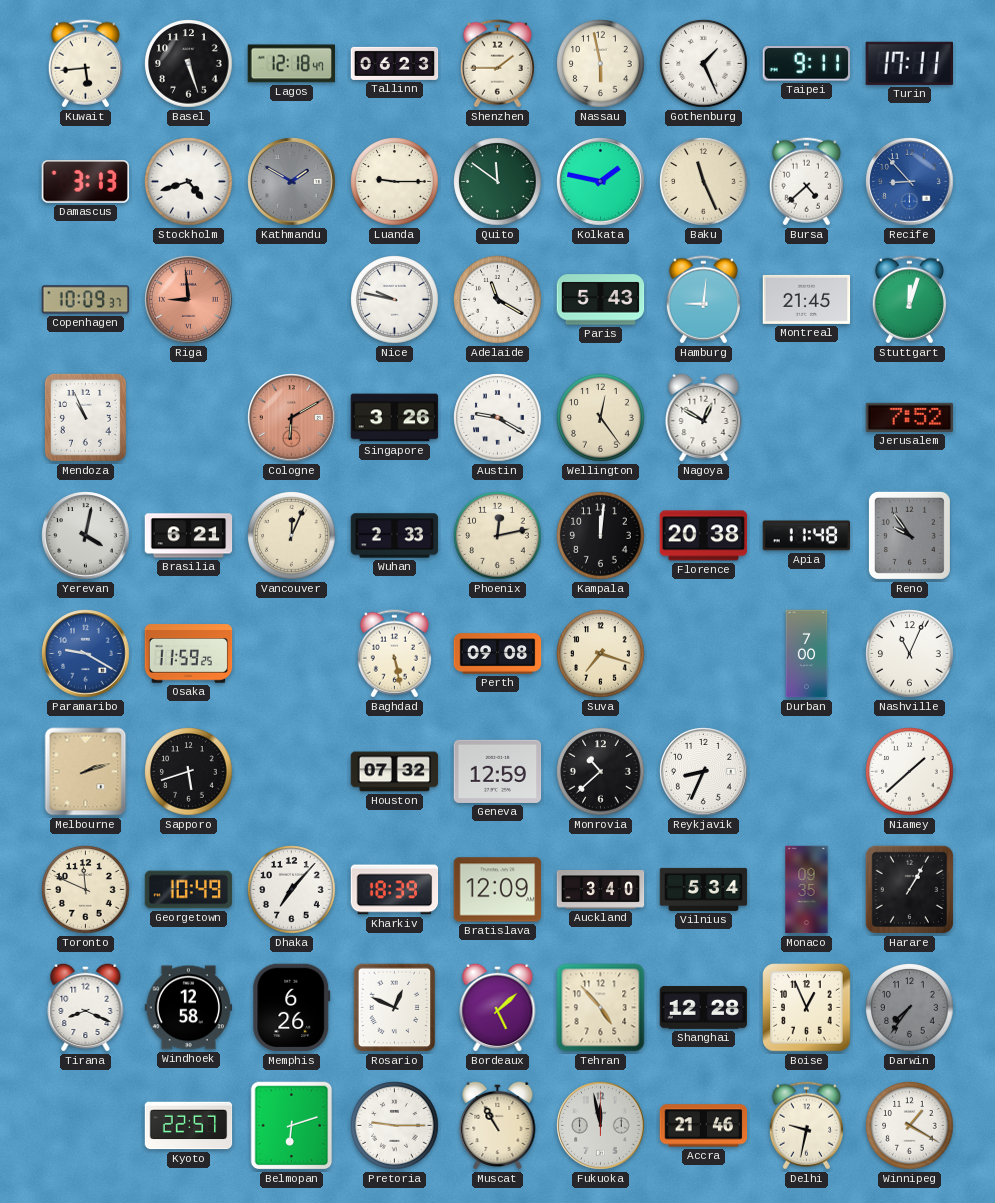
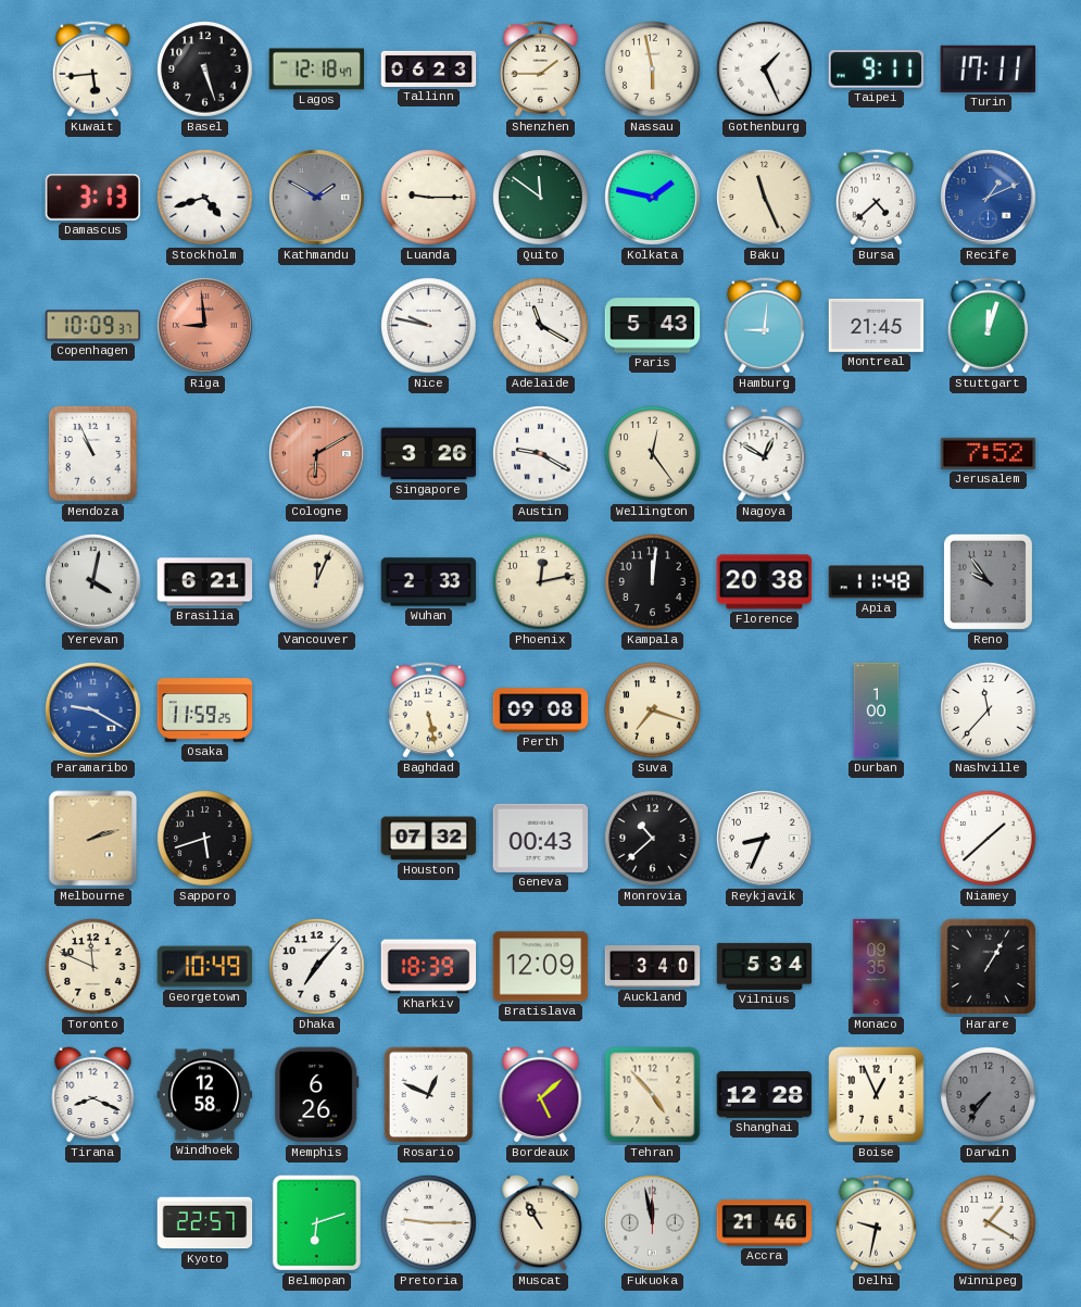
Recife: 8:53 -> 1:11 (989, 198)
Durban: 7:00 -> 1:00 (877, 711)
Nashville: 11:04 -> 11:37 (989, 711)
Geneva: 12:59 -> 00:43 (541, 838)
